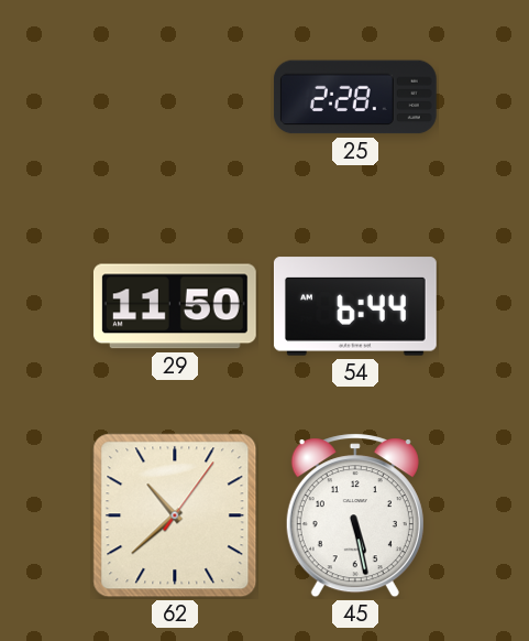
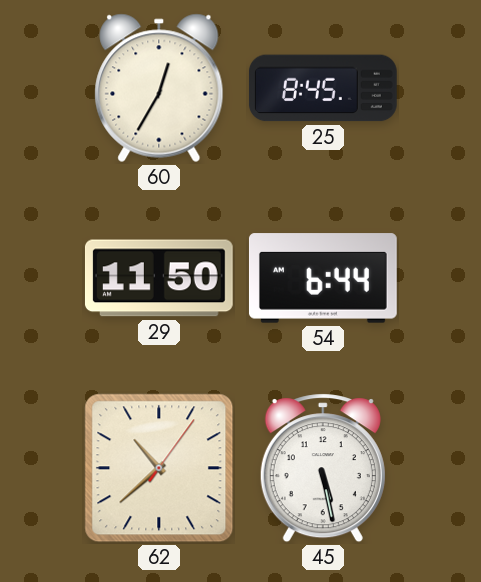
60: none -> 12:35 (159, 88)
25: 2:28 -> 8:45 (323, 88)
